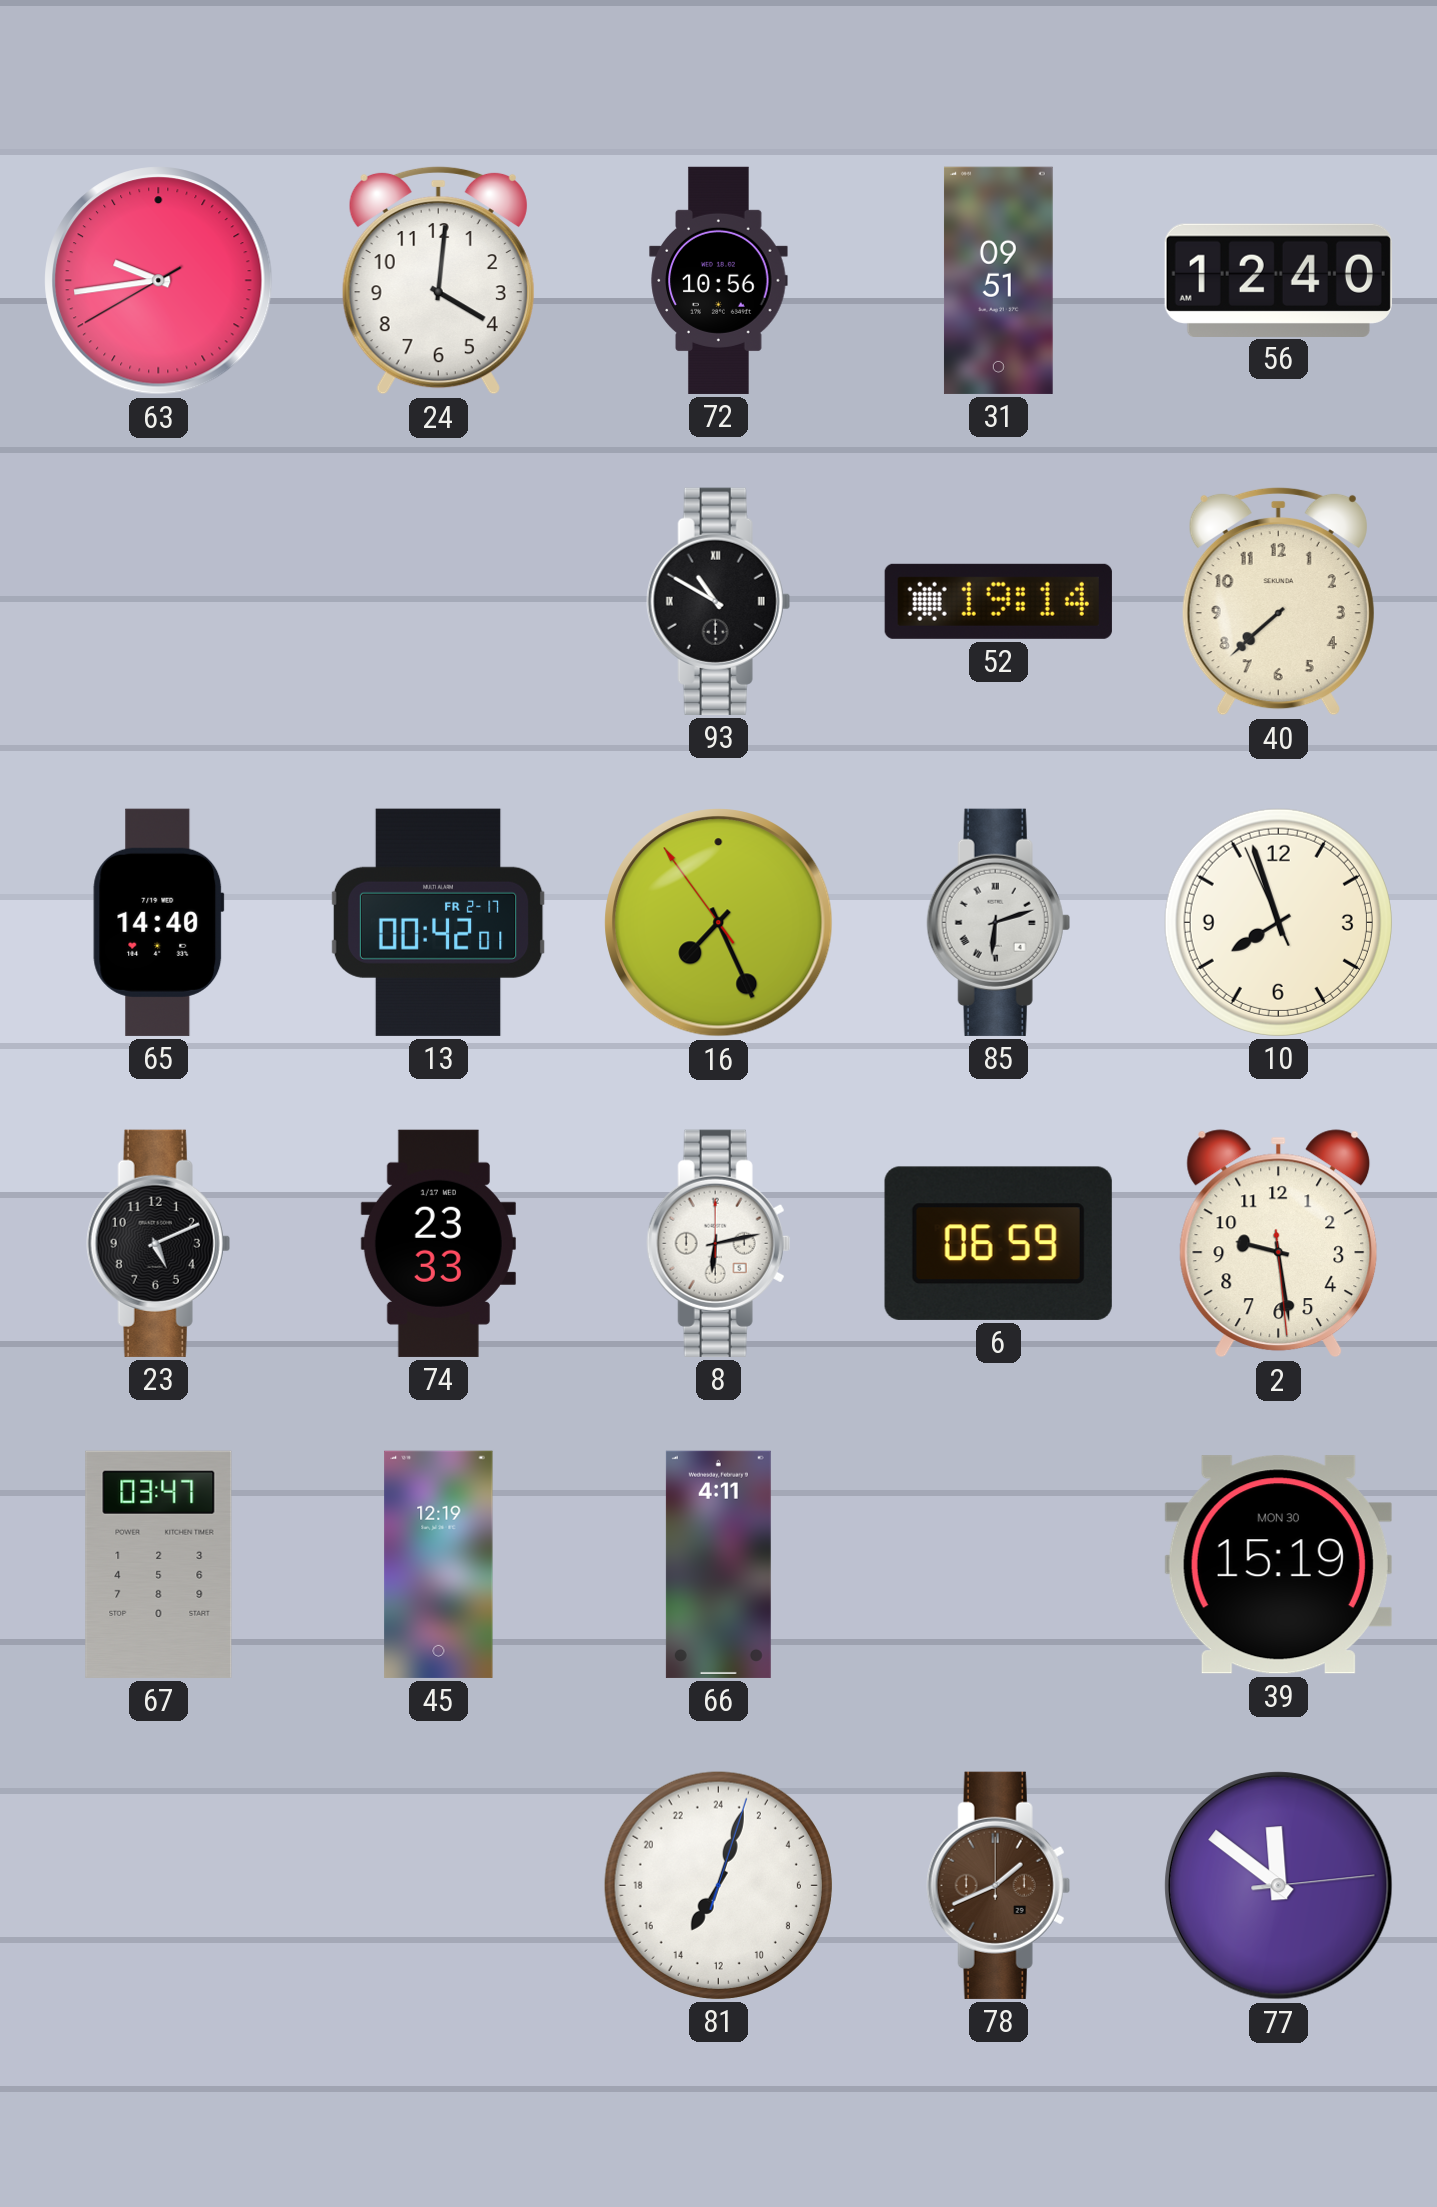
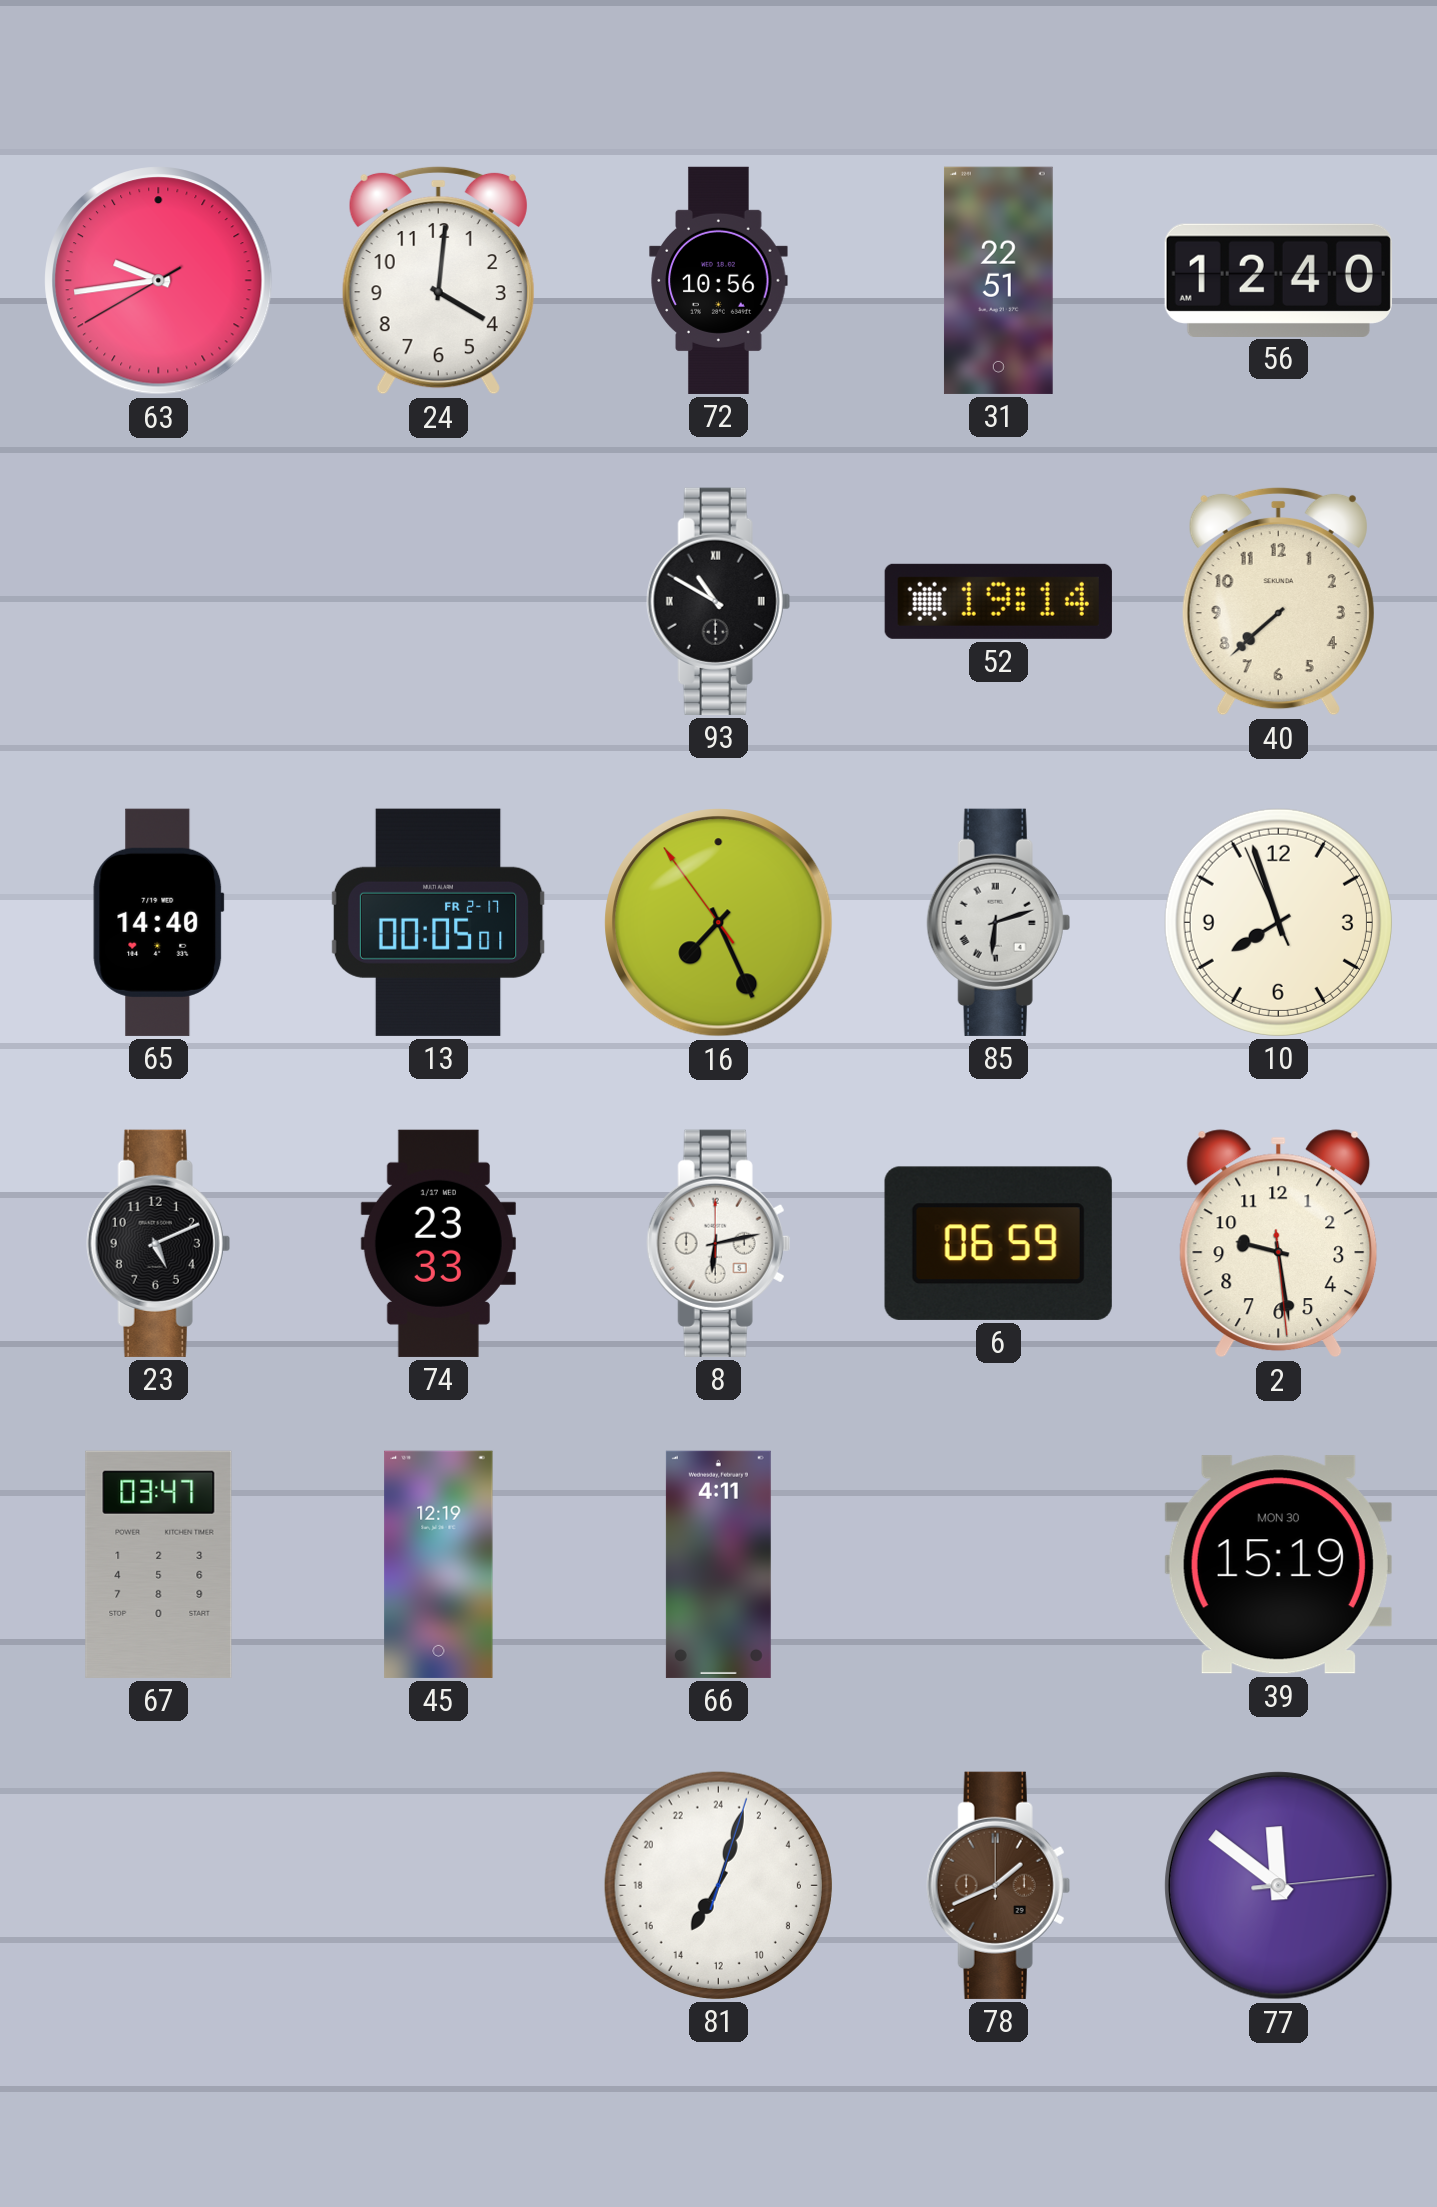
31: 09:51 -> 22:51 (998, 280)
13: 00:42 -> 00:05 (438, 922)
